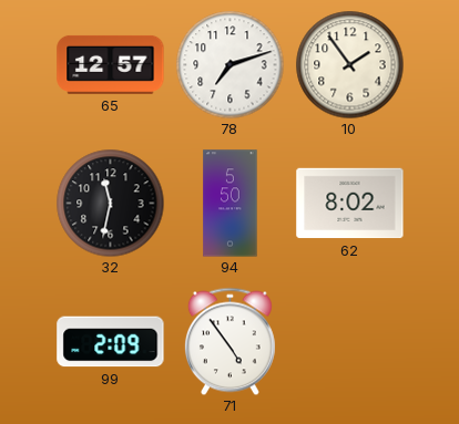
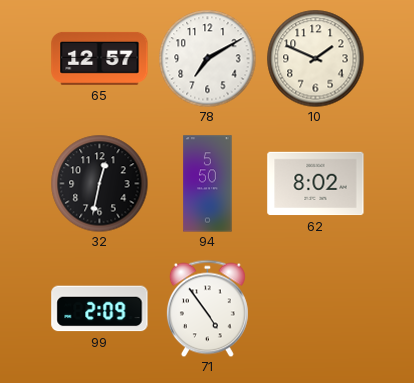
78: 7:12 -> 7:10 (207, 58)
10: 1:54 -> 1:49 (315, 58)
32: 11:32 -> 12:32 (99, 183)
